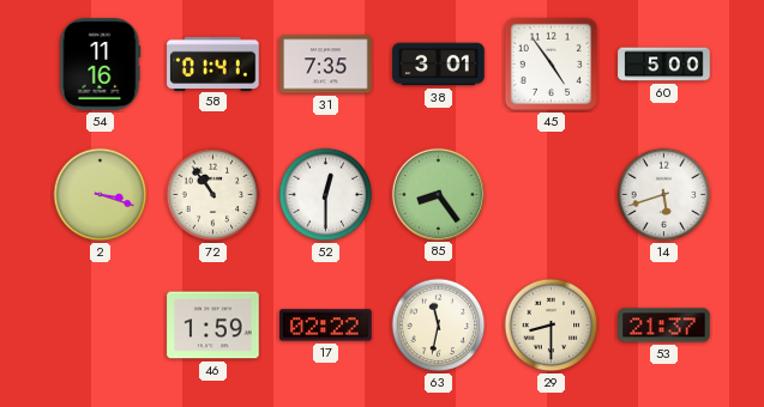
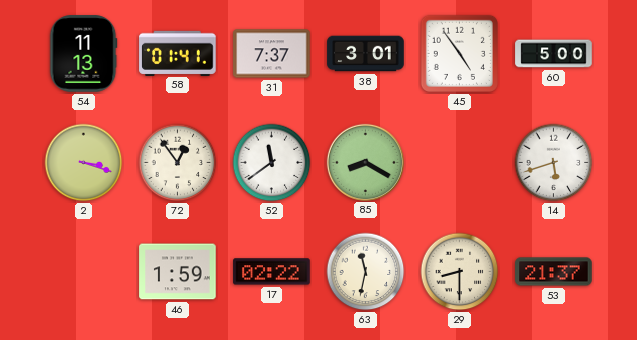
54: 11:16 -> 11:13 (83, 54)
31: 7:35 -> 7:37 (272, 54)
72: 10:54 -> 12:54 (178, 163)
52: 12:30 -> 11:39 (272, 163)
85: 8:24 -> 8:20 (365, 162)
